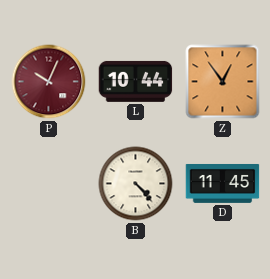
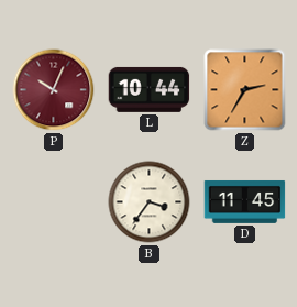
Z: 12:54 -> 2:35 (245, 90)
B: 4:23 -> 3:36 (150, 202)
